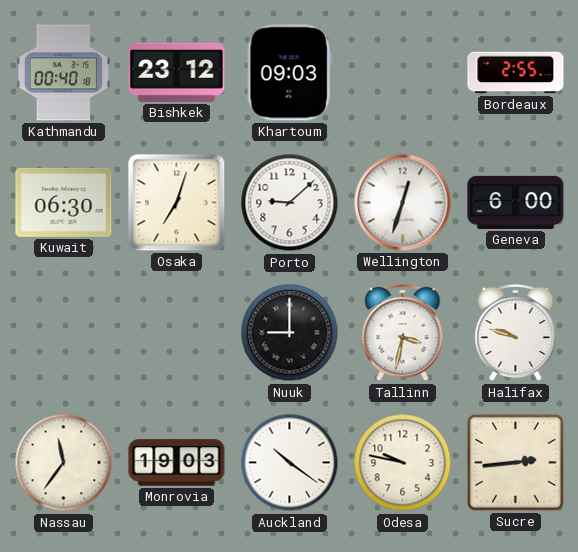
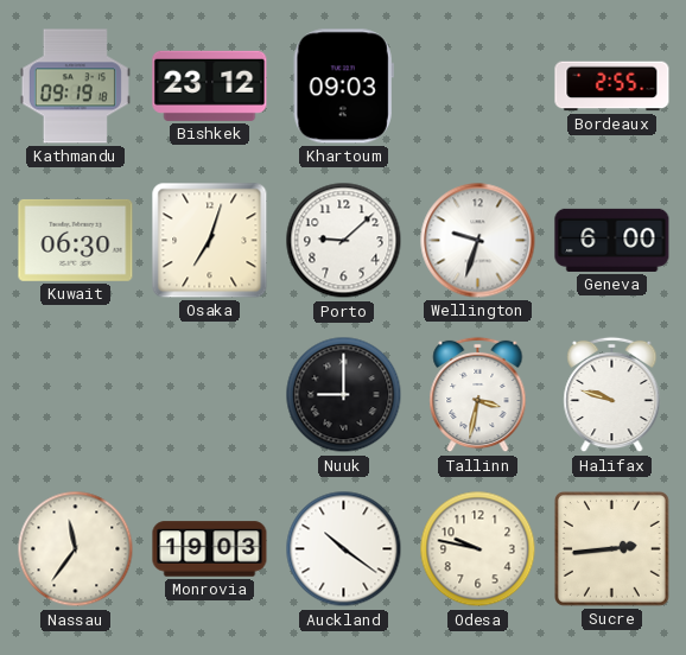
Kathmandu: 00:40 -> 09:19 (75, 87)
Wellington: 12:33 -> 9:33 (478, 241)
